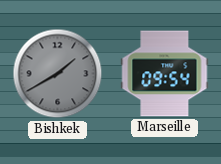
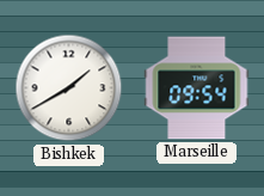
Bishkek dial: grey -> white (69, 88)
